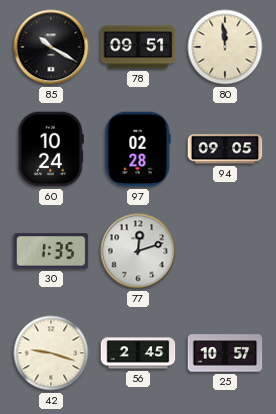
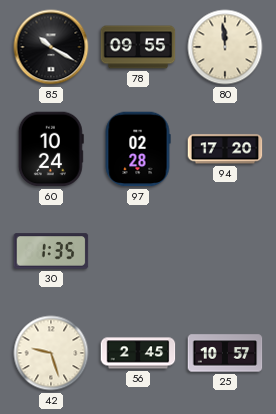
78: 09:51 -> 09:55 (138, 47)
94: 09:05 -> 17:20 (225, 149)
77: 12:12 -> none (138, 251)
42: 9:18 -> 9:27 (51, 353)
